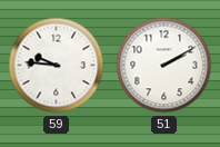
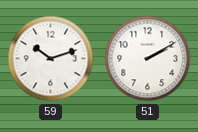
59: 9:46 -> 10:12 (51, 59)
